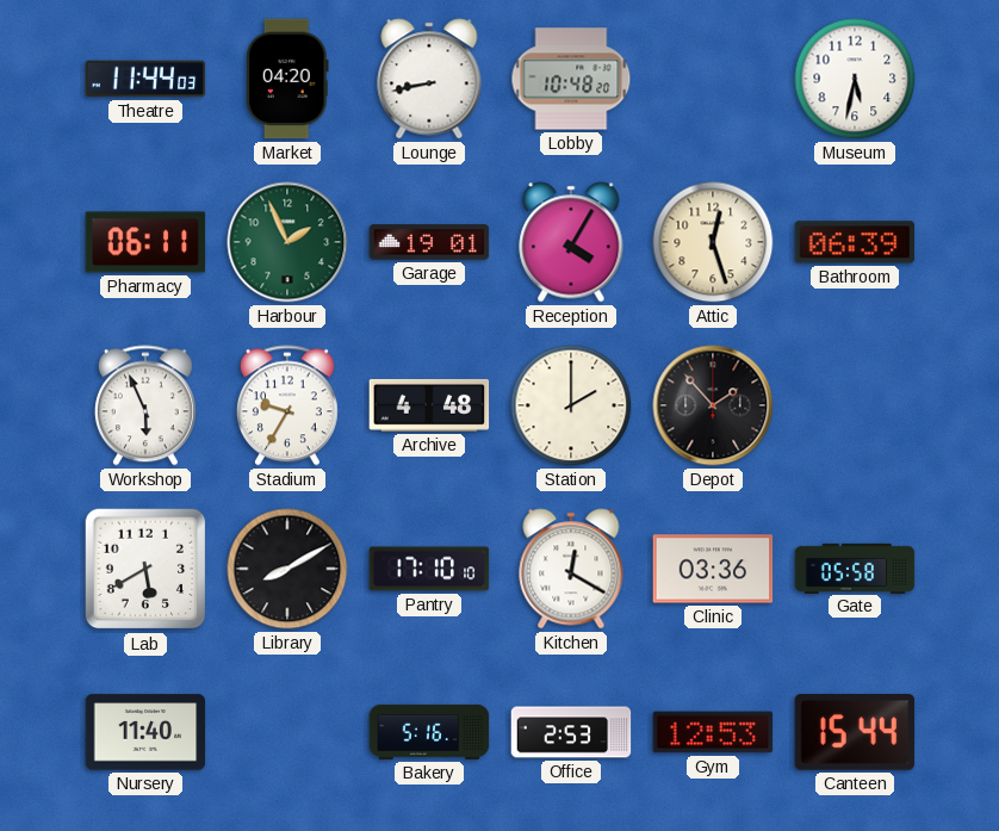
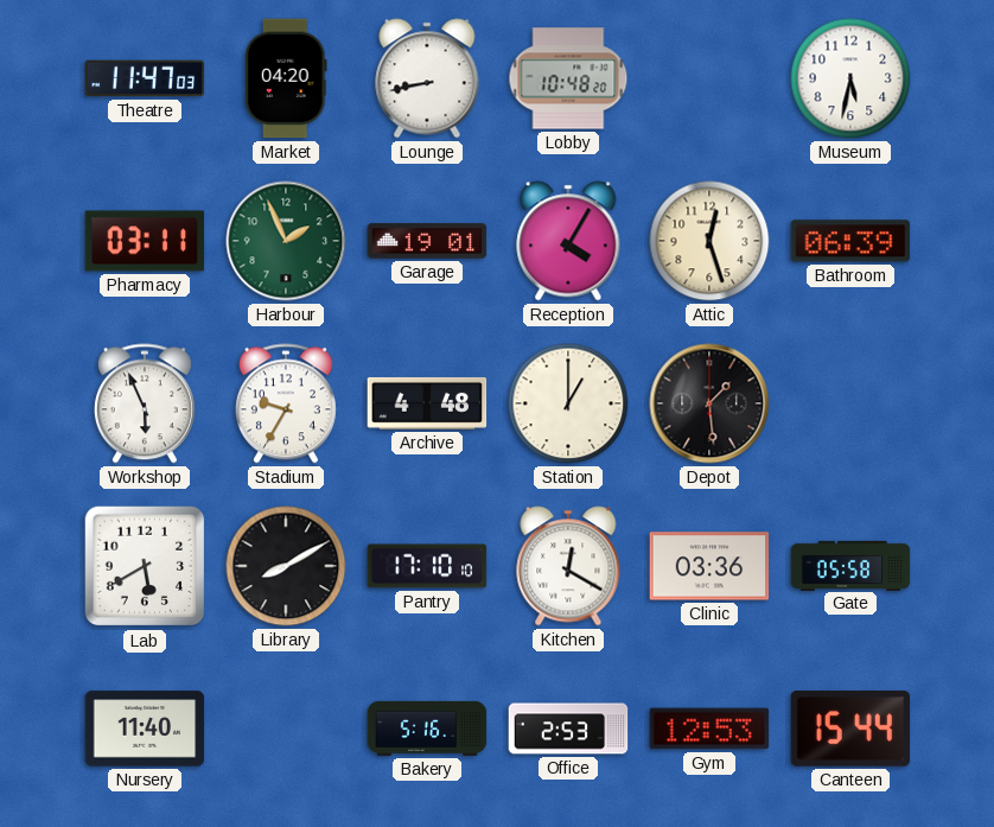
Theatre: 11:44 -> 11:47 (145, 78)
Pharmacy: 06:11 -> 03:11 (145, 241)
Station: 2:00 -> 1:00 (568, 403)
Depot: 1:53 -> 1:29 (709, 403)
